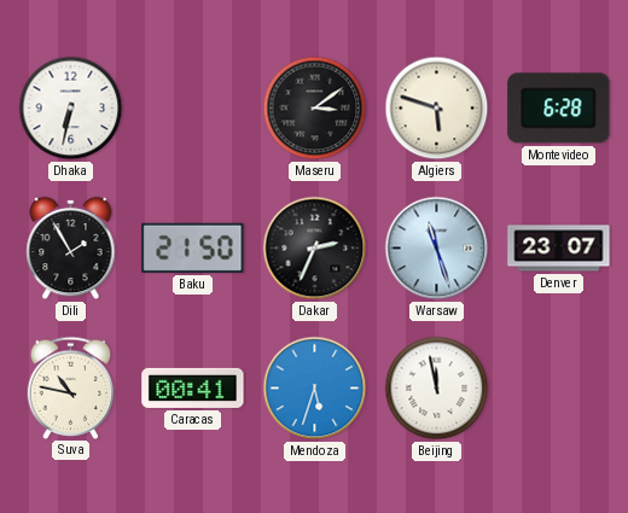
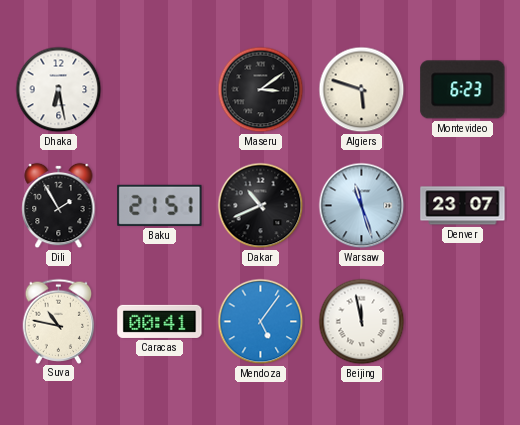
Dhaka: 6:32 -> 6:28 (59, 90)
Montevideo: 6:28 -> 6:23 (463, 90)
Baku: 21:50 -> 21:51 (160, 205)
Dakar: 2:34 -> 10:41 (261, 206)
Mendoza: 5:33 -> 5:06 (261, 322)
